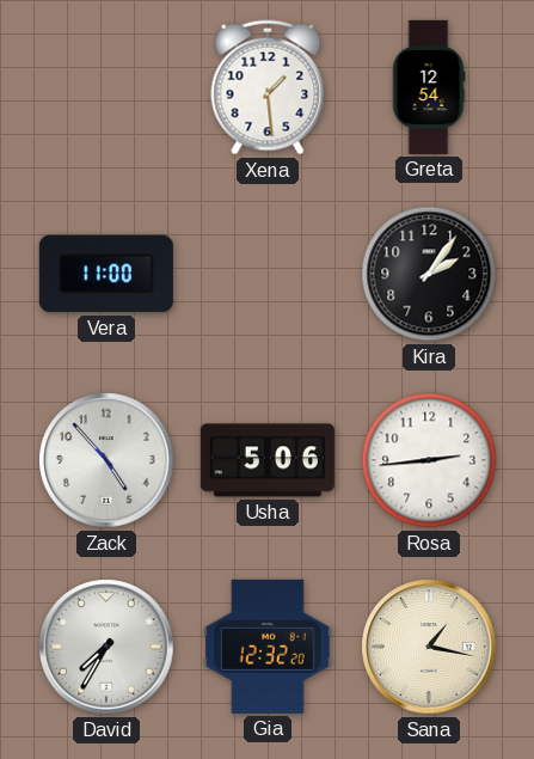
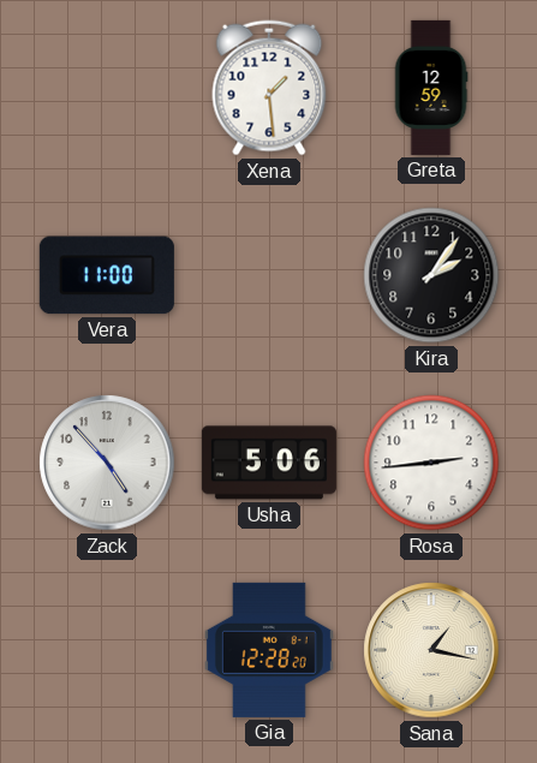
Greta: 12:54 -> 12:59 (431, 88)
David: 7:35 -> none (106, 647)
Gia: 12:32 -> 12:28 (269, 650)
